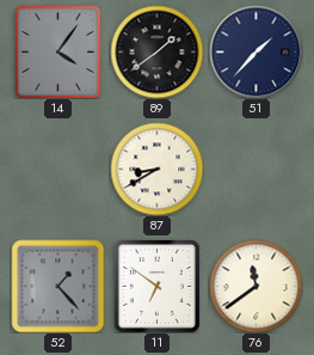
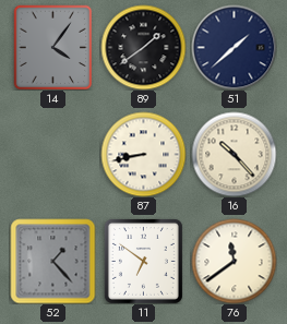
51: 1:37 -> 1:38 (234, 47)
87: 8:40 -> 8:43 (143, 154)
16: none -> 10:23 (234, 154)
